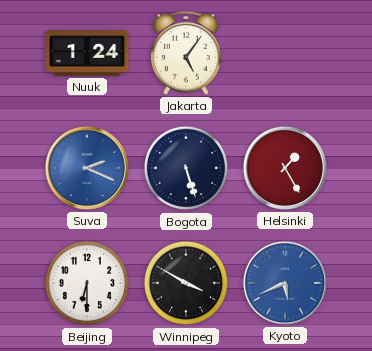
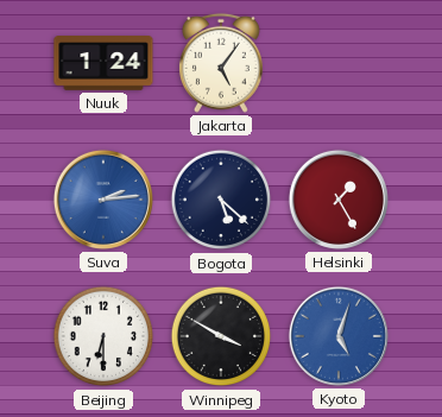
Suva: 2:19 -> 2:14 (103, 200)
Bogota: 5:27 -> 5:22 (221, 200)
Kyoto: 5:41 -> 5:03 (339, 336)
